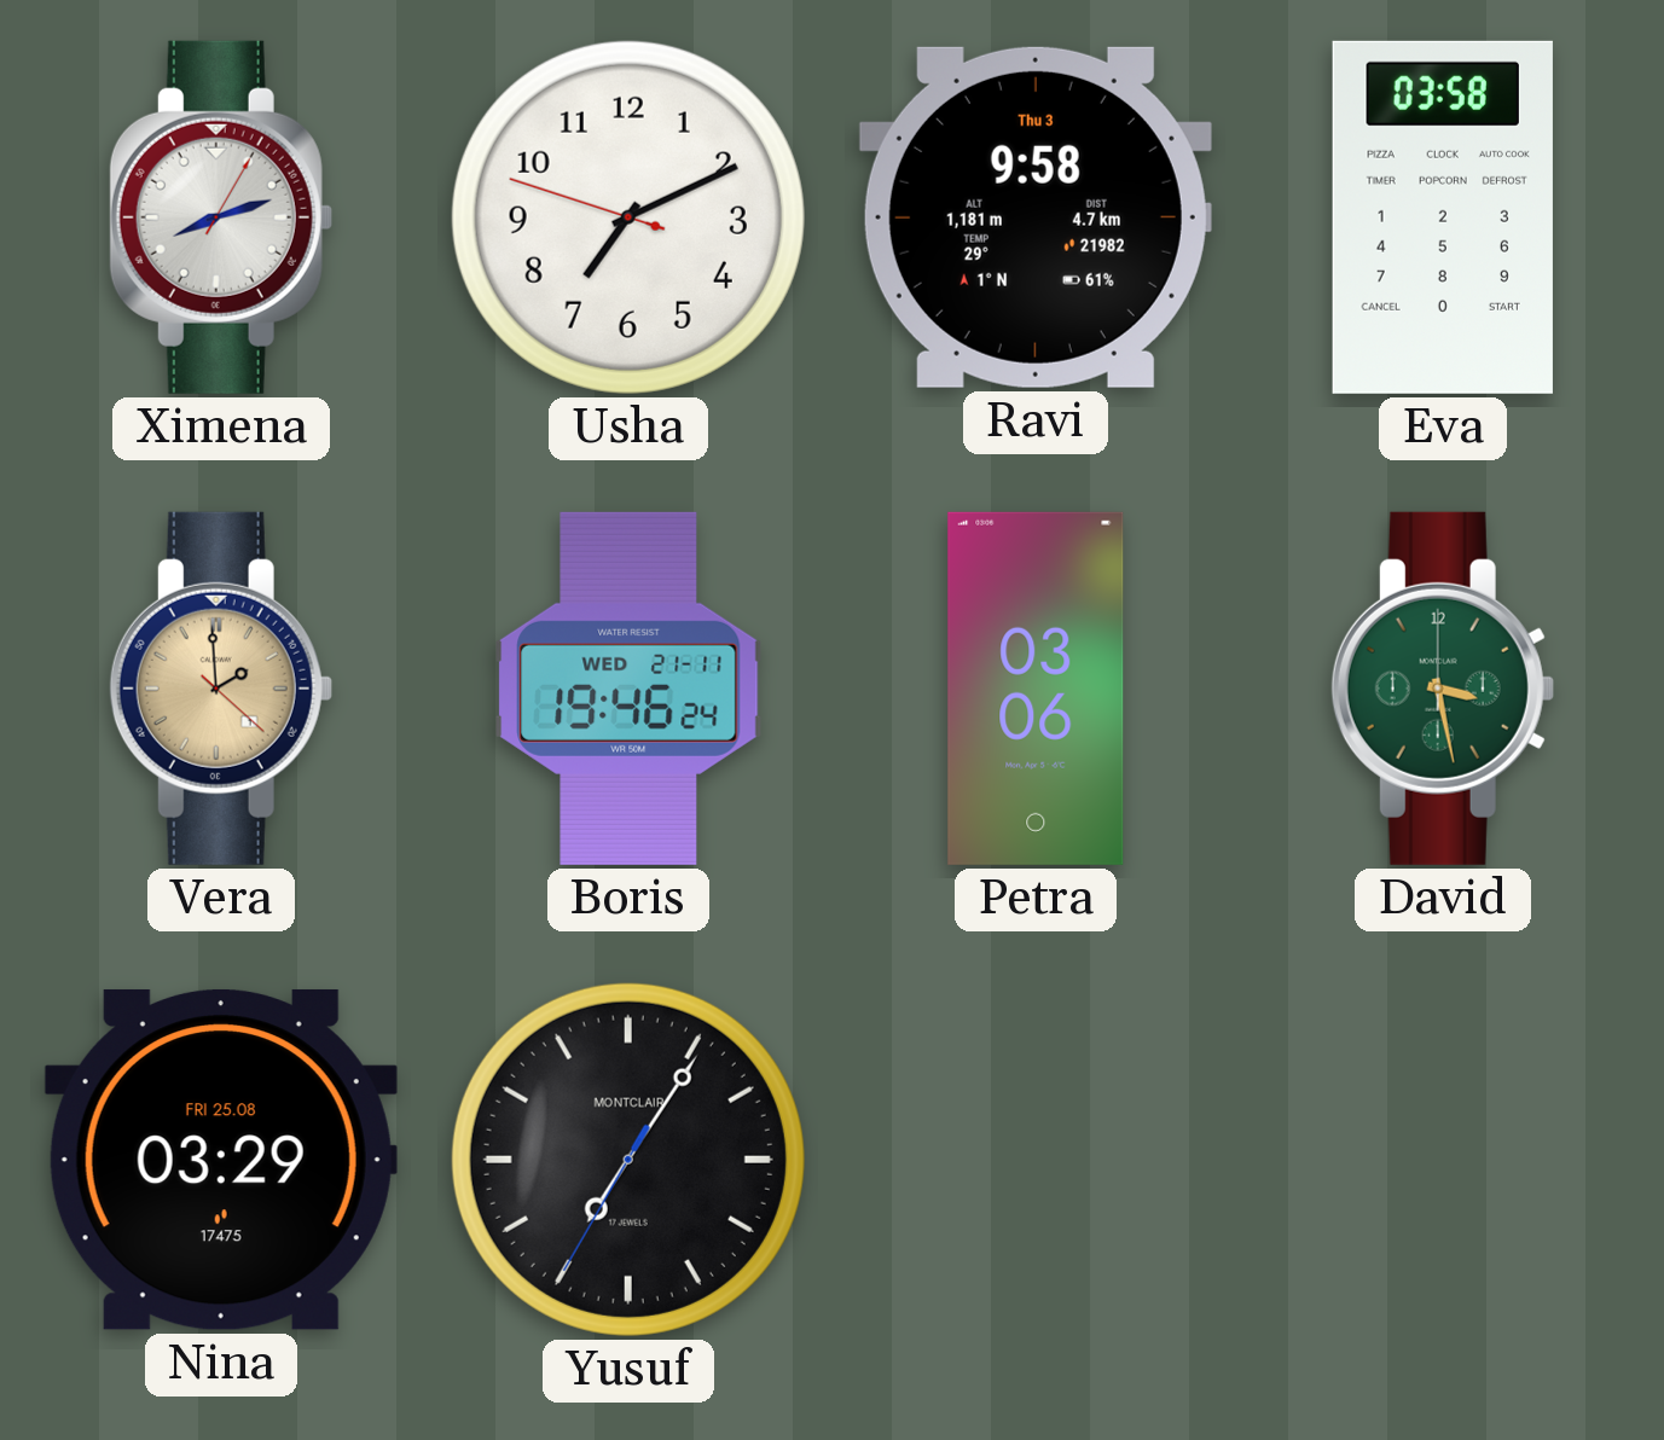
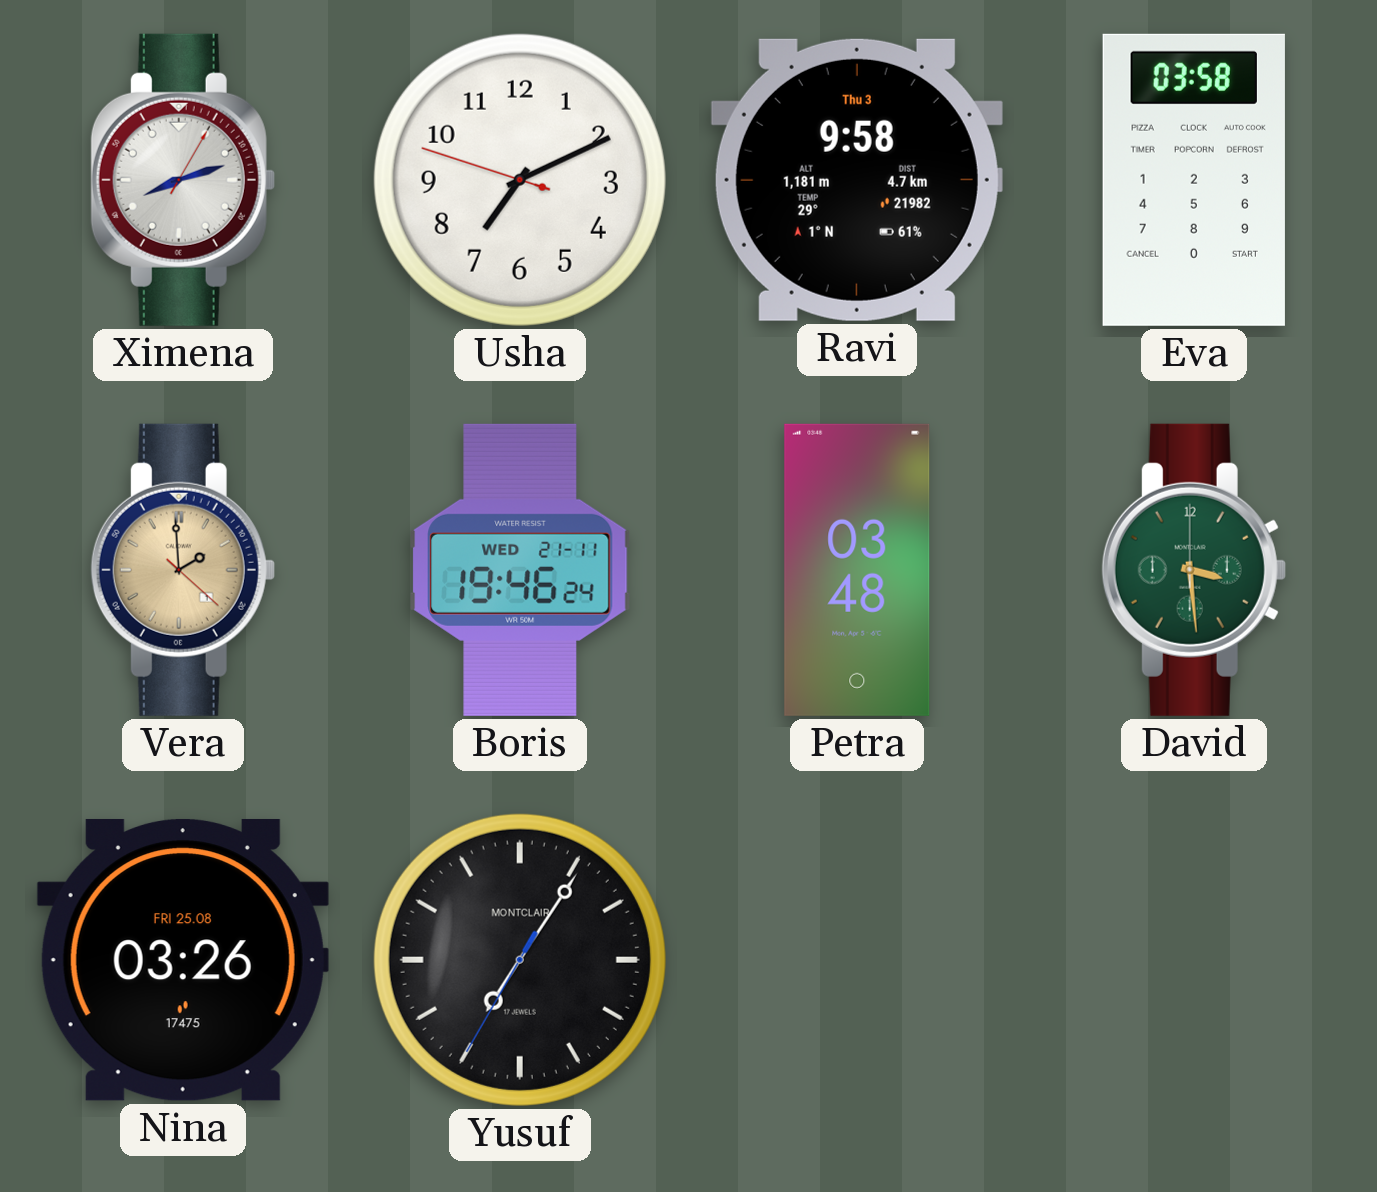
Petra: 03:06 -> 03:48 (857, 570)
David: 3:28 -> 3:29 (1194, 570)
Nina: 03:29 -> 03:26 (183, 960)
